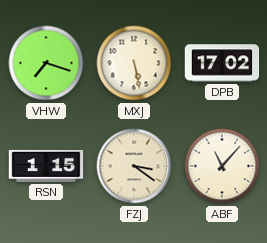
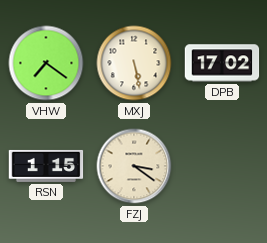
VHW: 7:18 -> 7:21 (46, 63)
ABF: 11:07 -> none (222, 166)
